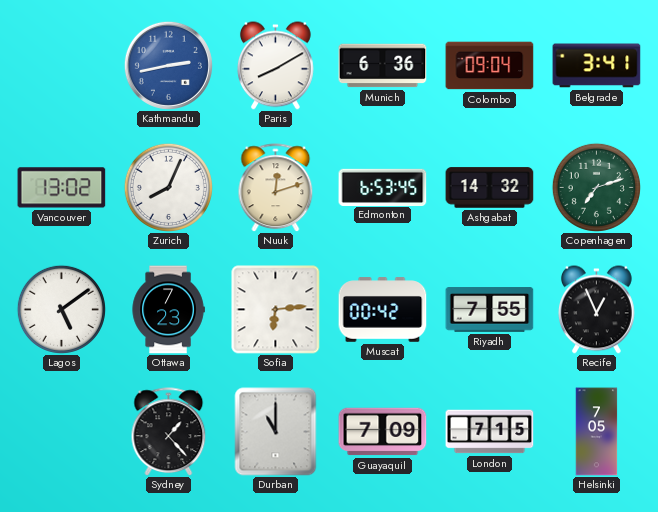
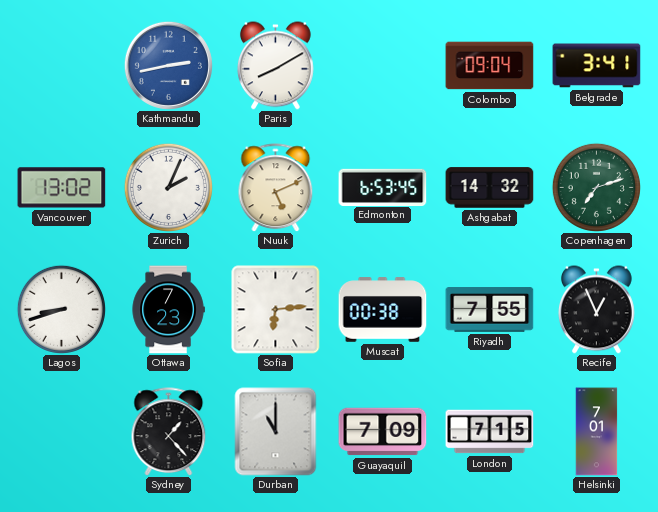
Munich: 6:36 -> none (383, 66)
Zurich: 8:04 -> 2:04 (168, 187)
Nuuk: 12:12 -> 5:11 (276, 188)
Lagos: 5:09 -> 8:42 (61, 309)
Muscat: 00:42 -> 00:38 (383, 310)
Helsinki: 7:05 -> 7:01 (597, 432)
